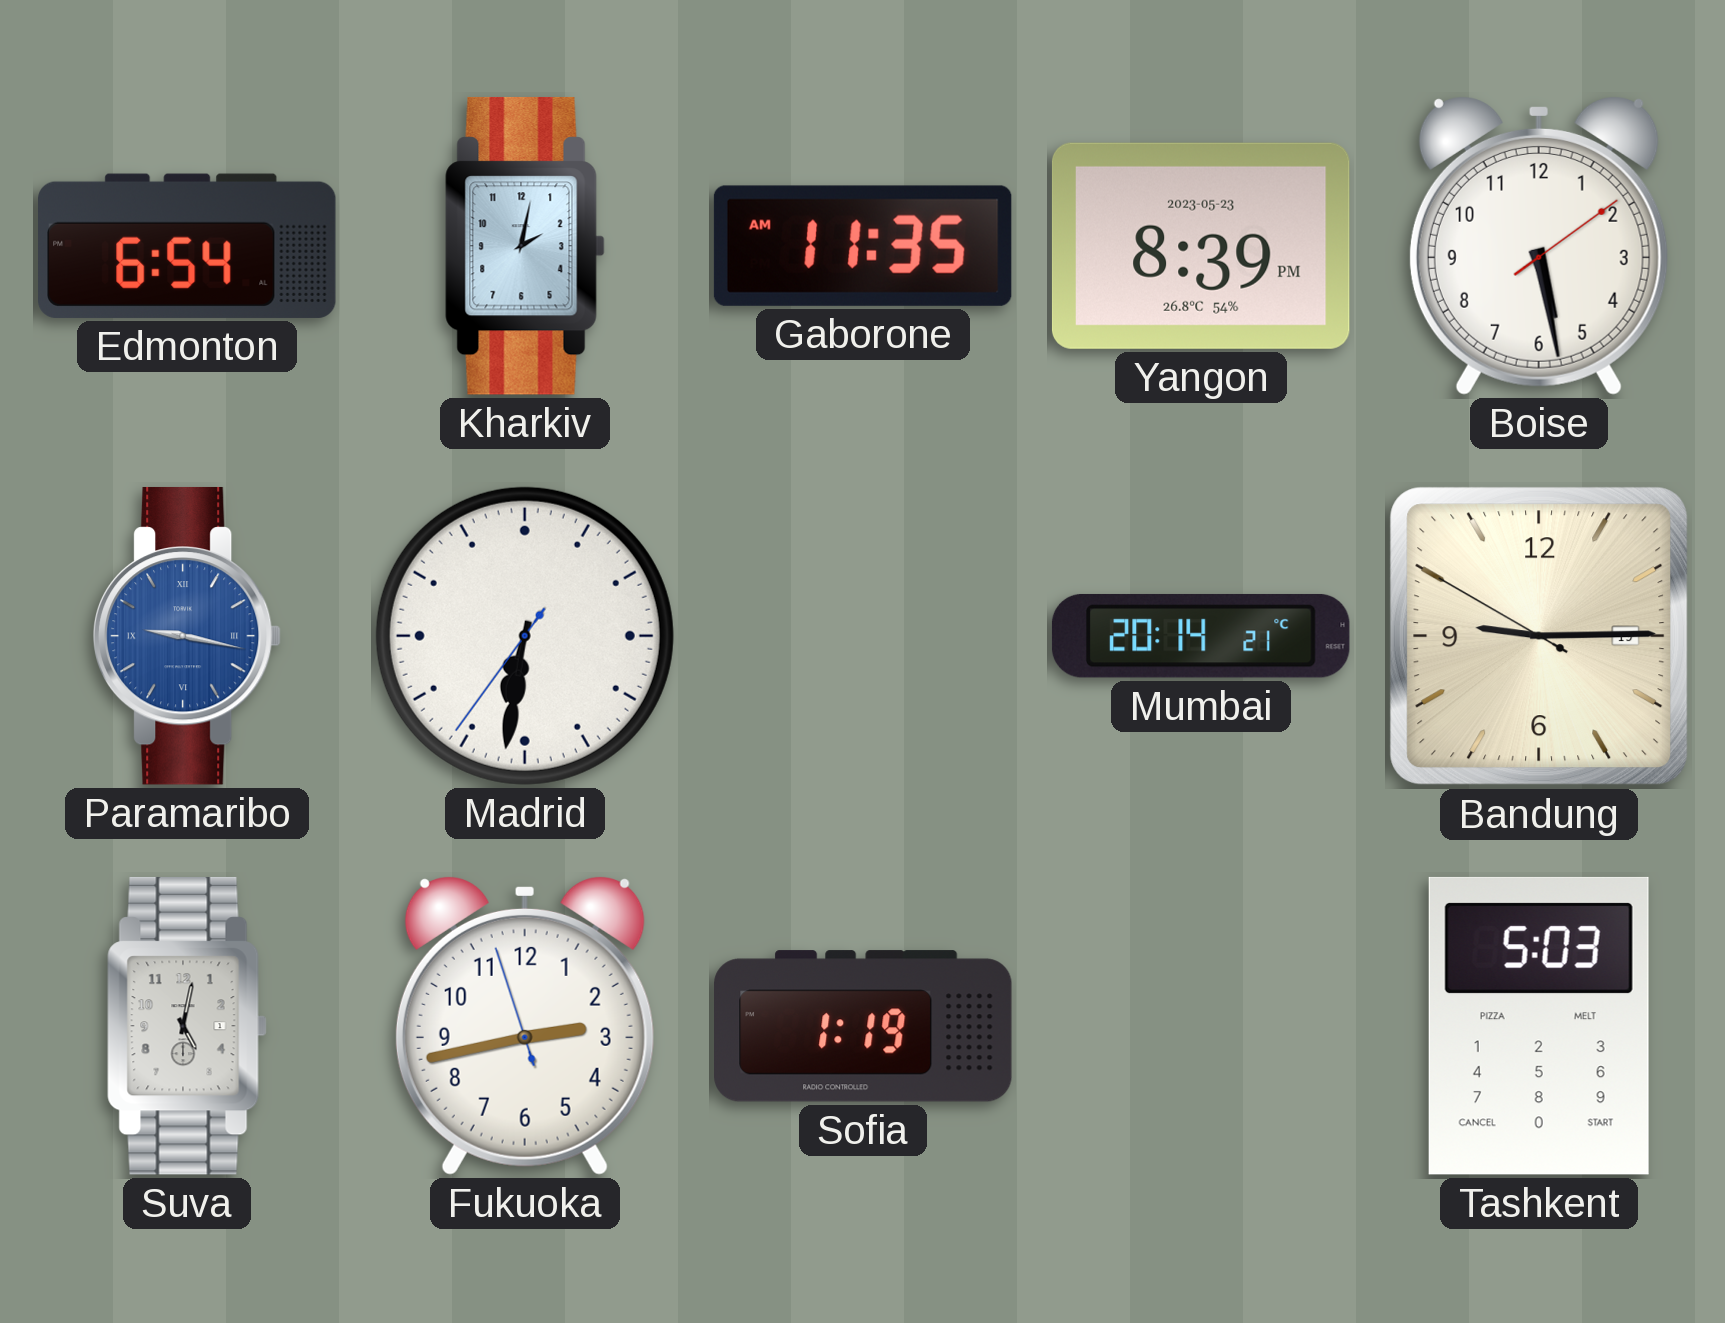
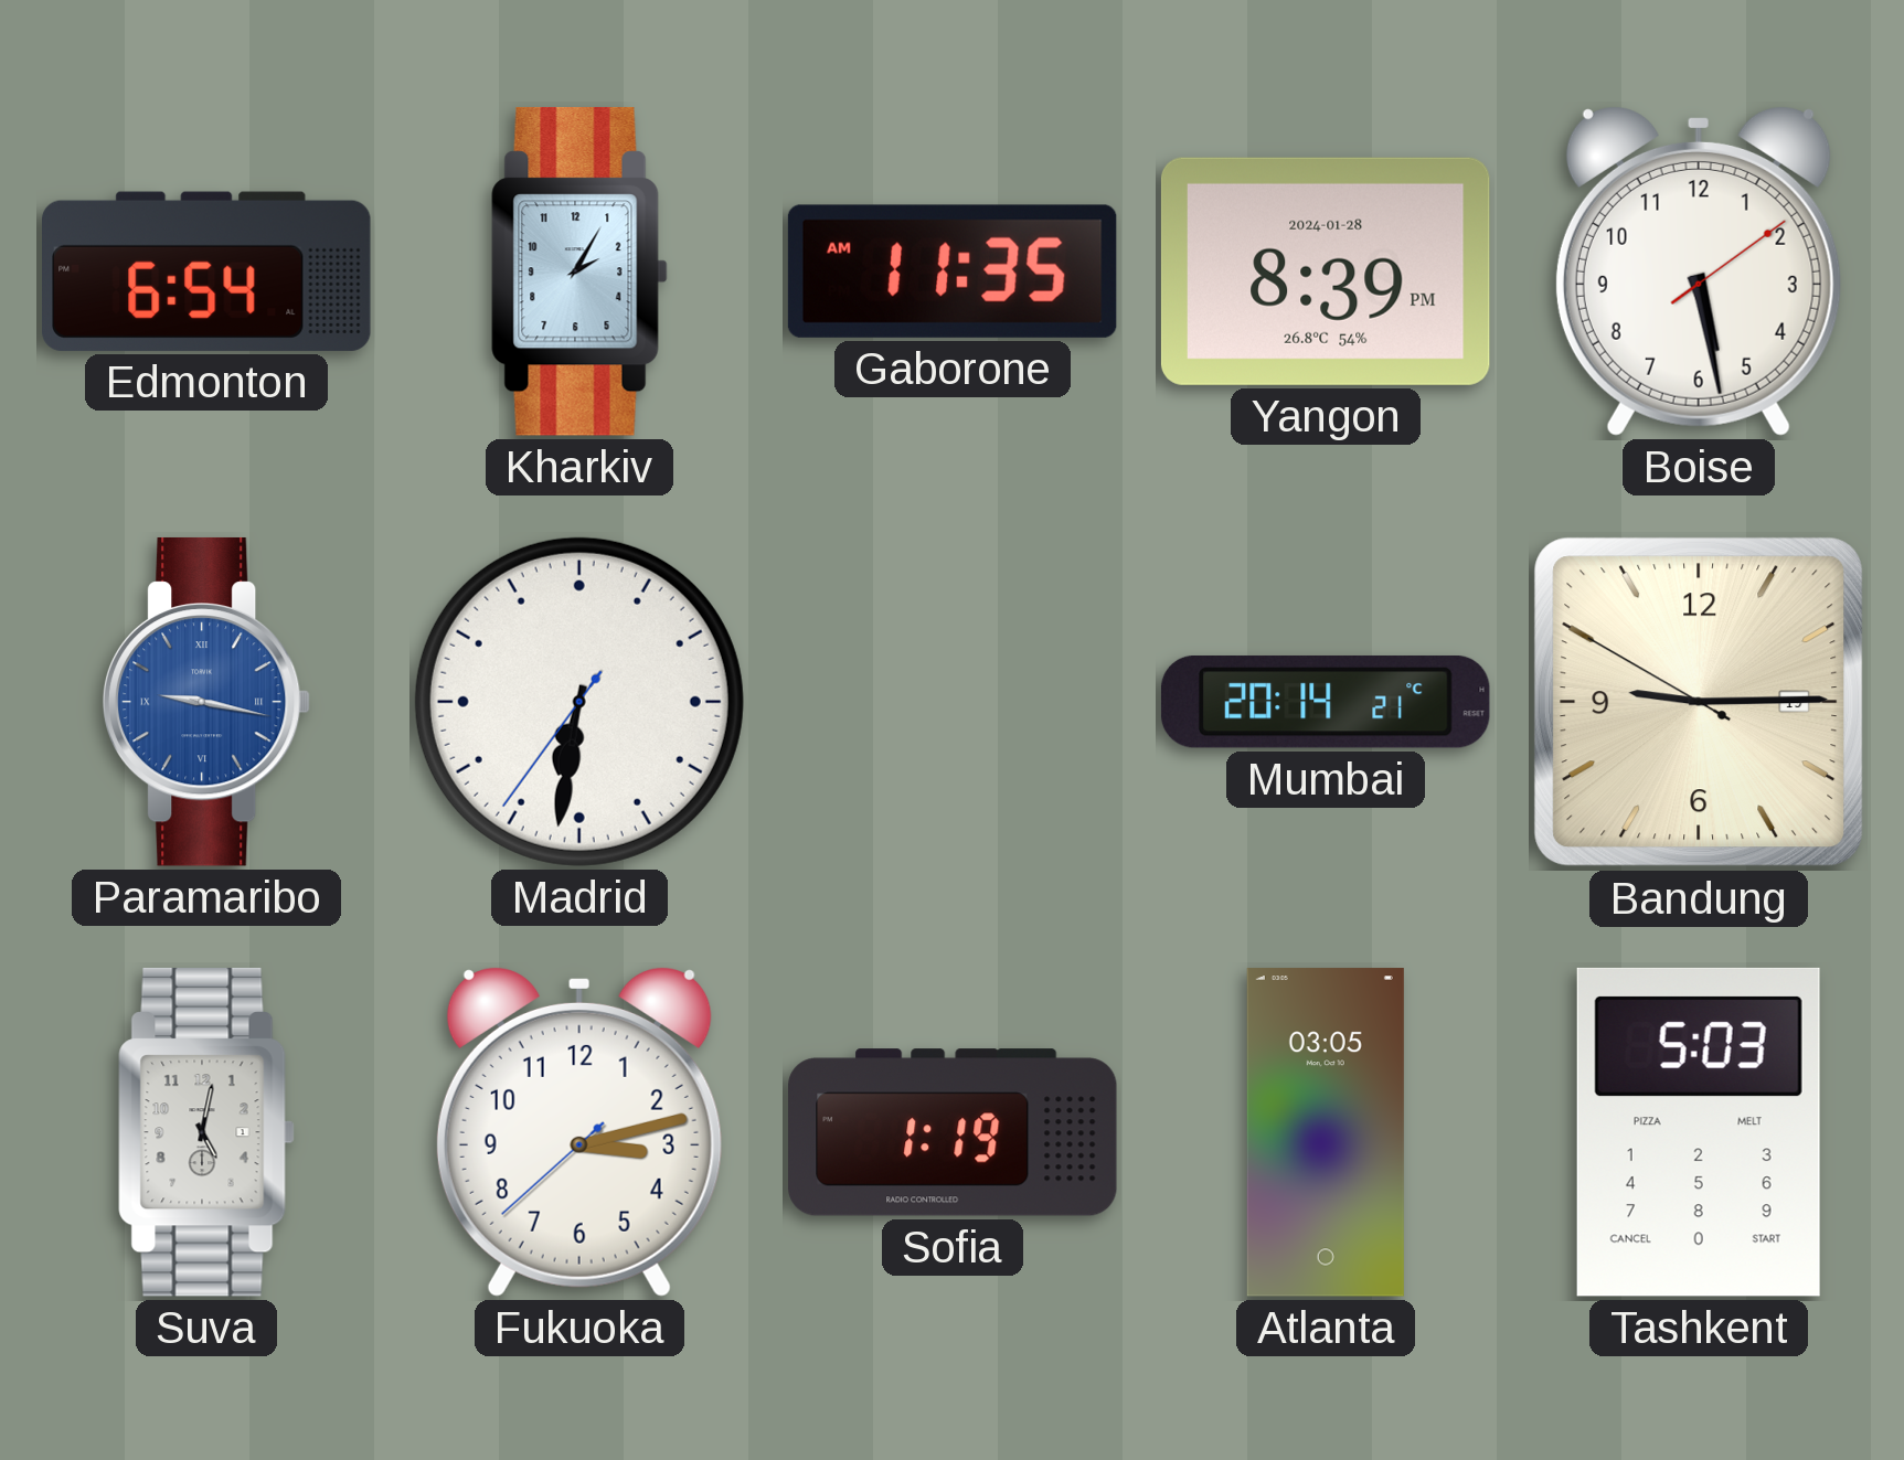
Kharkiv: 2:02 -> 2:05 (579, 271)
Yangon date: 2023-05-23 -> 2024-01-28 (1326, 271)
Fukuoka: 2:42 -> 3:12 (579, 1132)
Atlanta: none -> 03:05 (1326, 1132)
